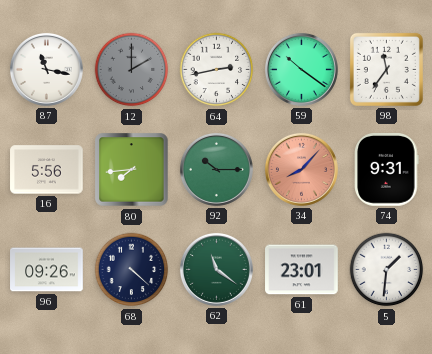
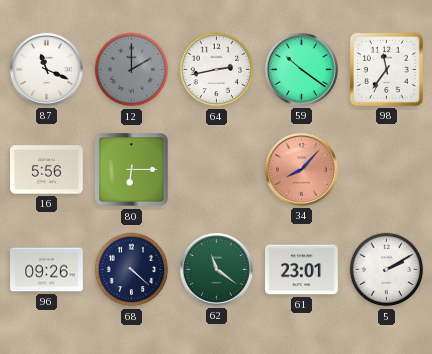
87: 11:17 -> 11:19 (46, 69)
80: 7:44 -> 6:15 (132, 170)
92: 10:15 -> none (216, 169)
74: 9:31 -> none (387, 170)
5: 1:31 -> 2:10 (387, 270)
